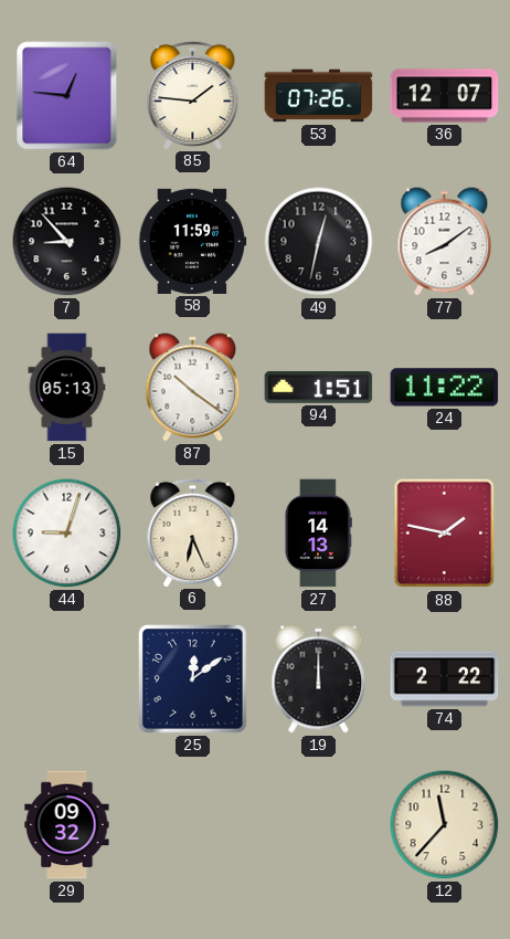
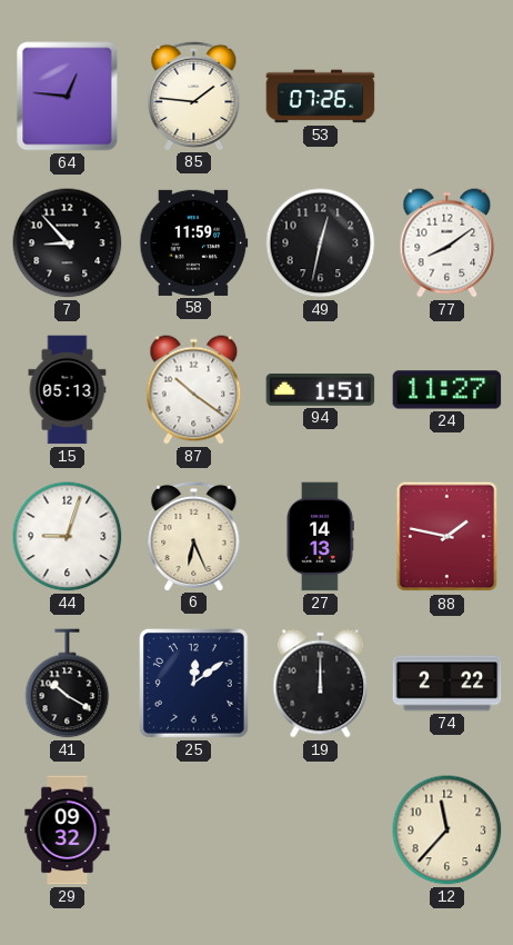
36: 12:07 -> none (445, 96)
24: 11:22 -> 11:27 (447, 390)
41: none -> 10:20 (68, 684)
